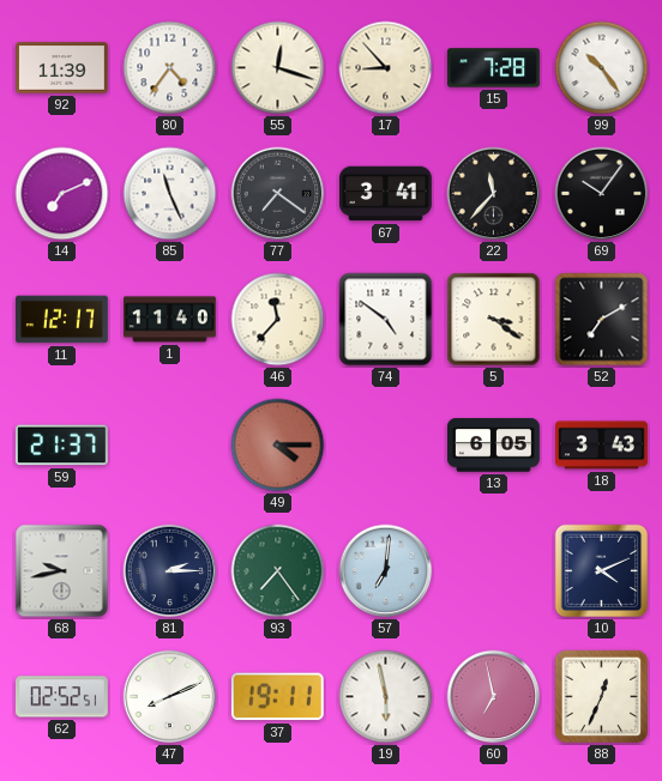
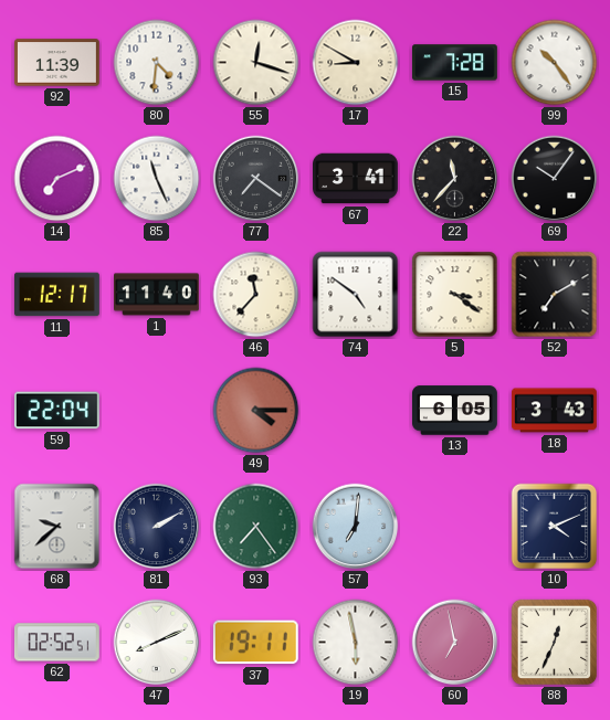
80: 4:36 -> 4:31 (157, 63)
17: 8:53 -> 8:50 (356, 63)
59: 21:37 -> 22:04 (56, 411)
68: 9:43 -> 9:38 (57, 527)
81: 2:15 -> 2:10 (157, 527)
